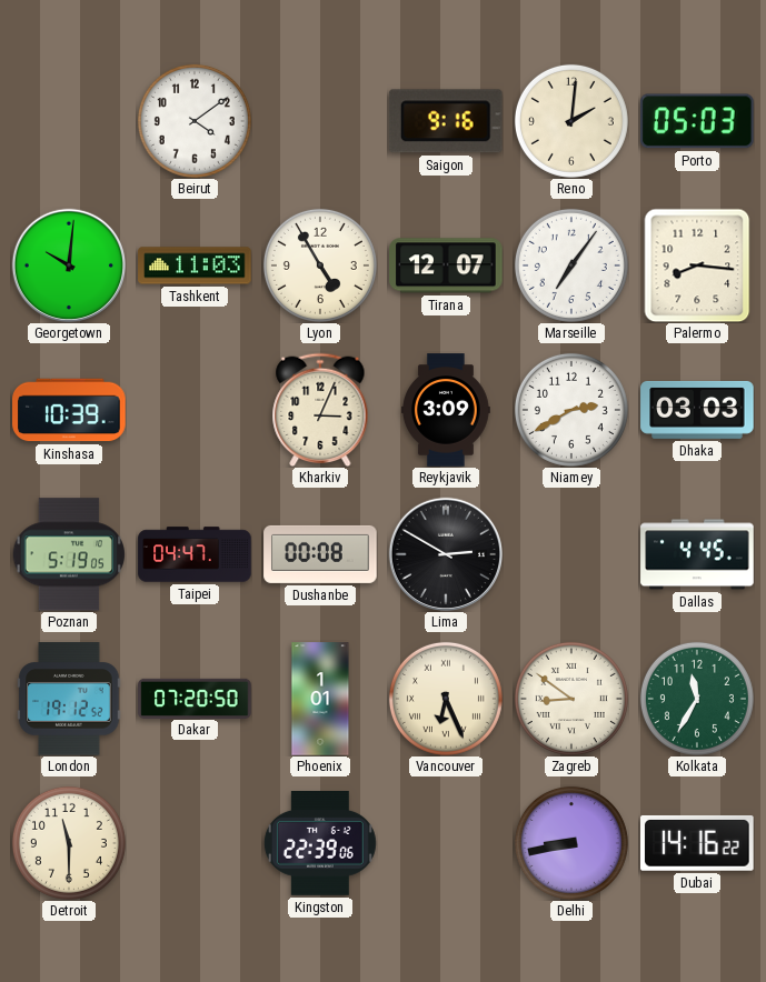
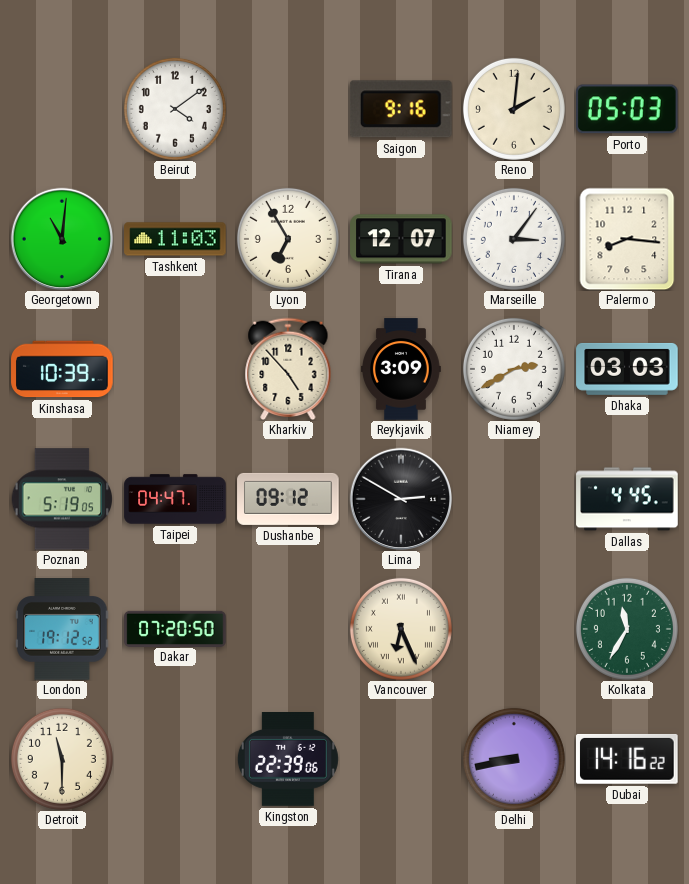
Georgetown: 10:01 -> 11:01 (62, 239)
Lyon: 4:55 -> 6:55 (288, 239)
Marseille: 7:06 -> 3:06 (514, 239)
Kharkiv: 3:04 -> 4:53 (288, 369)
Dushanbe: 00:08 -> 09:12 (288, 499)
Phoenix: 1:01 -> none (320, 699)
Zagreb: 8:51 -> none (571, 699)
